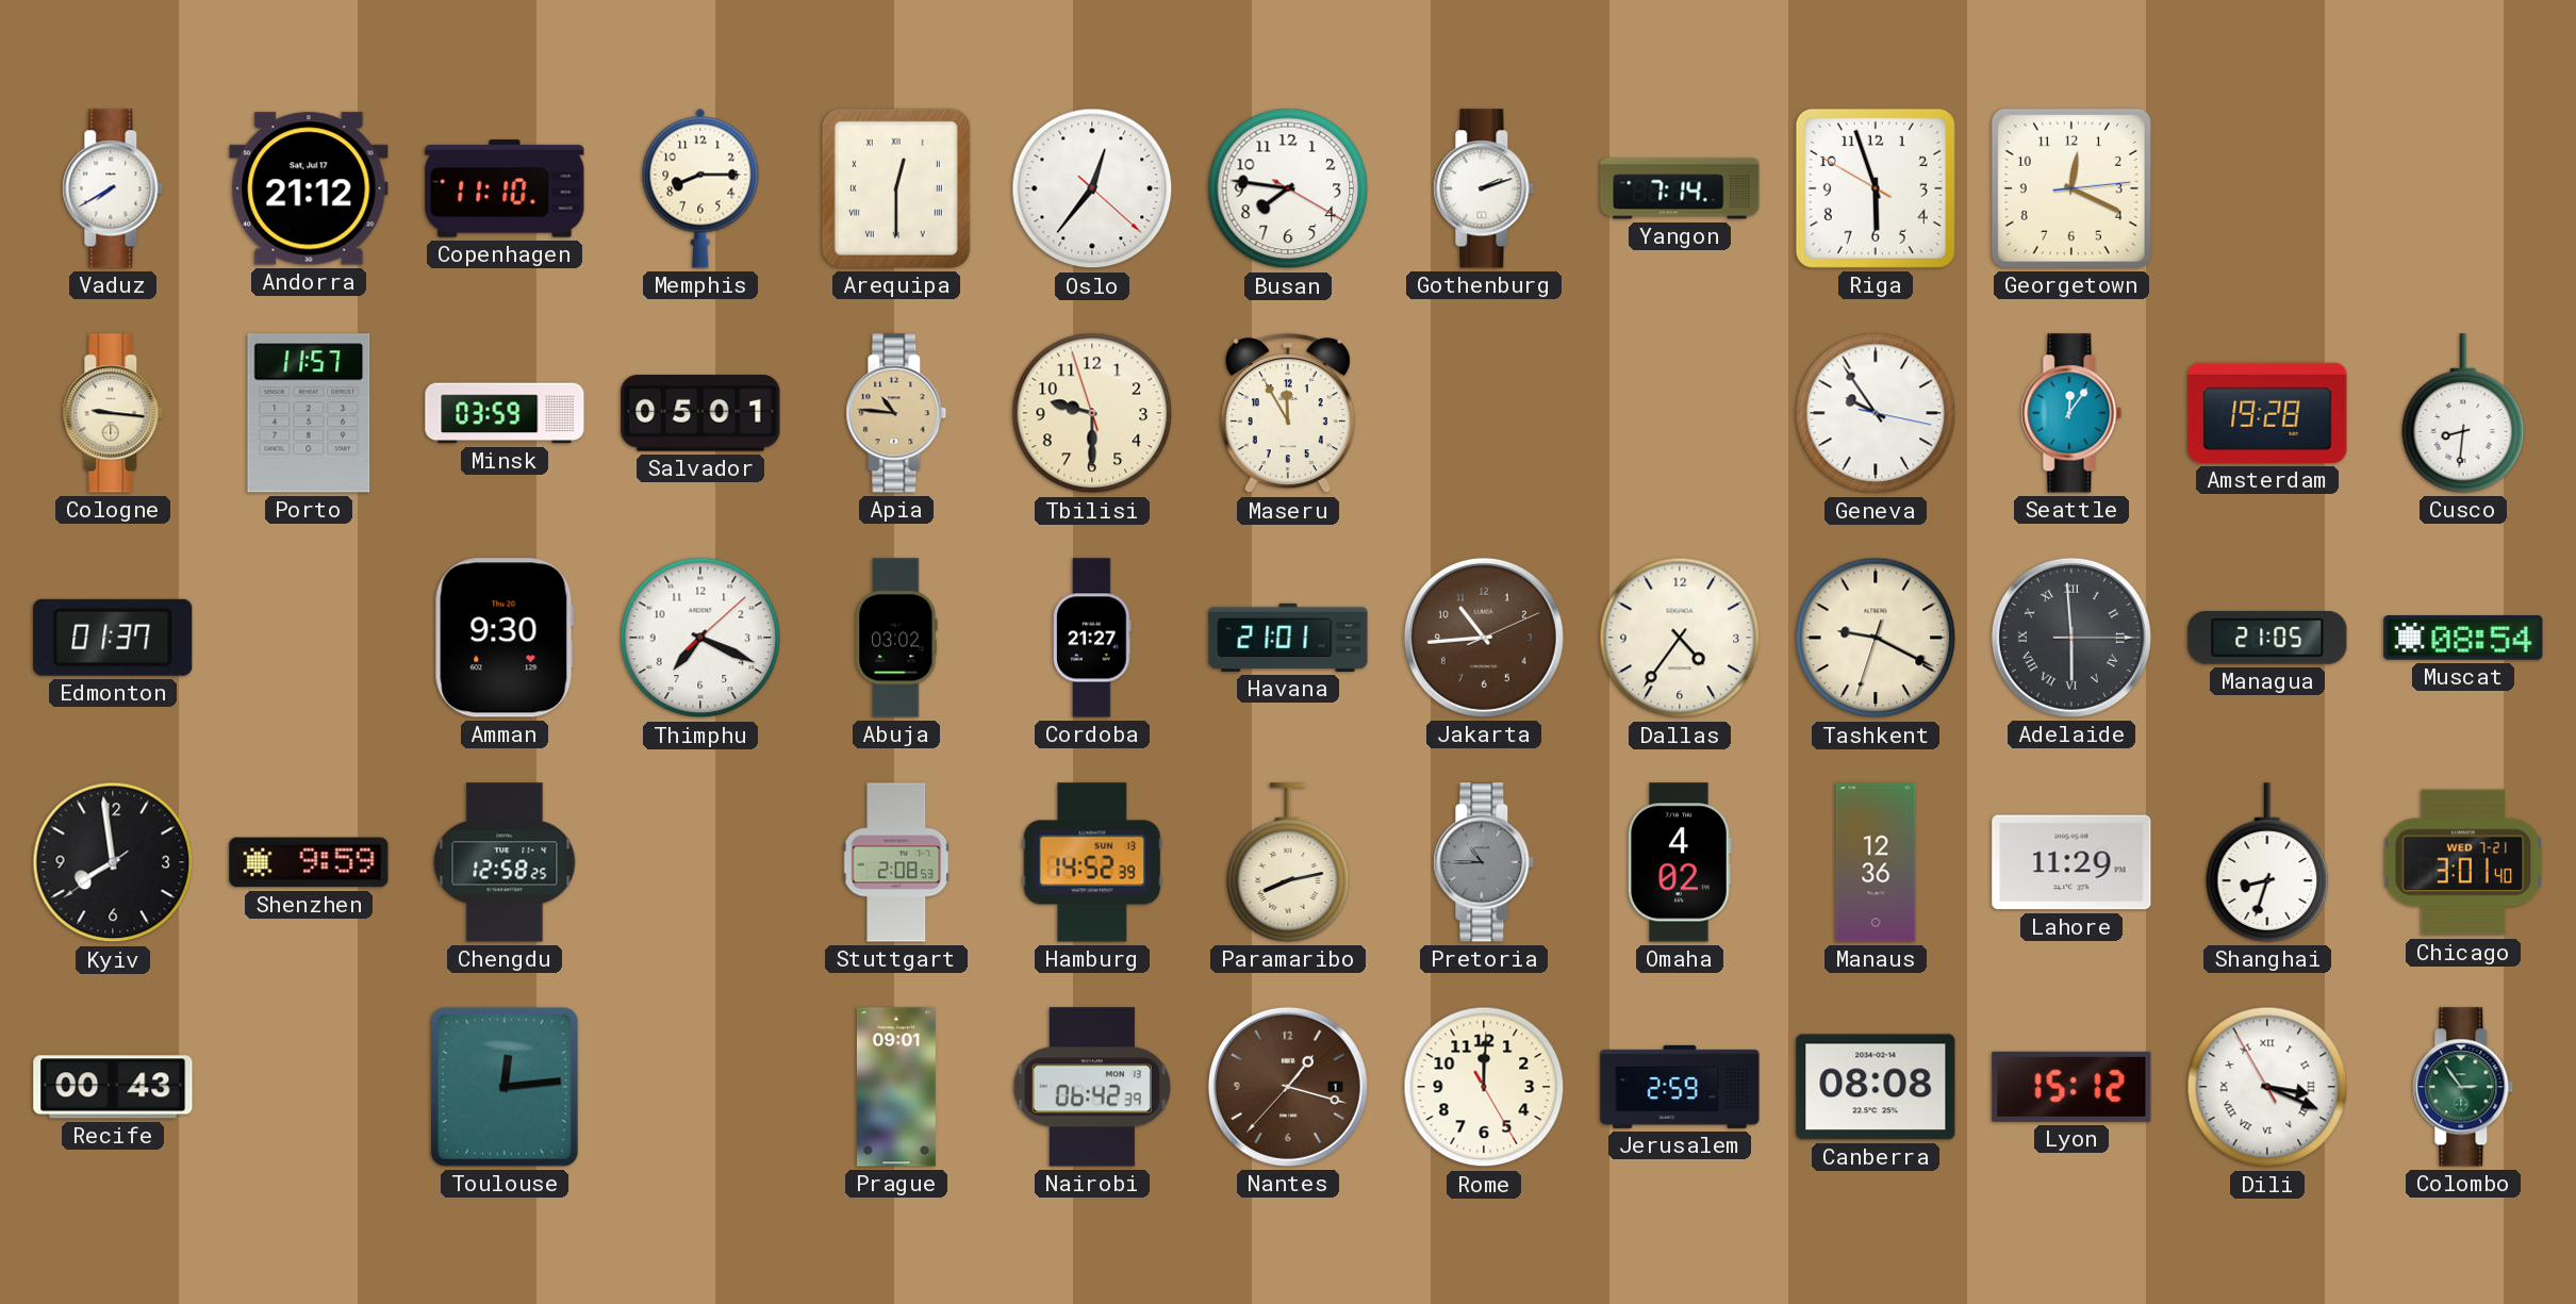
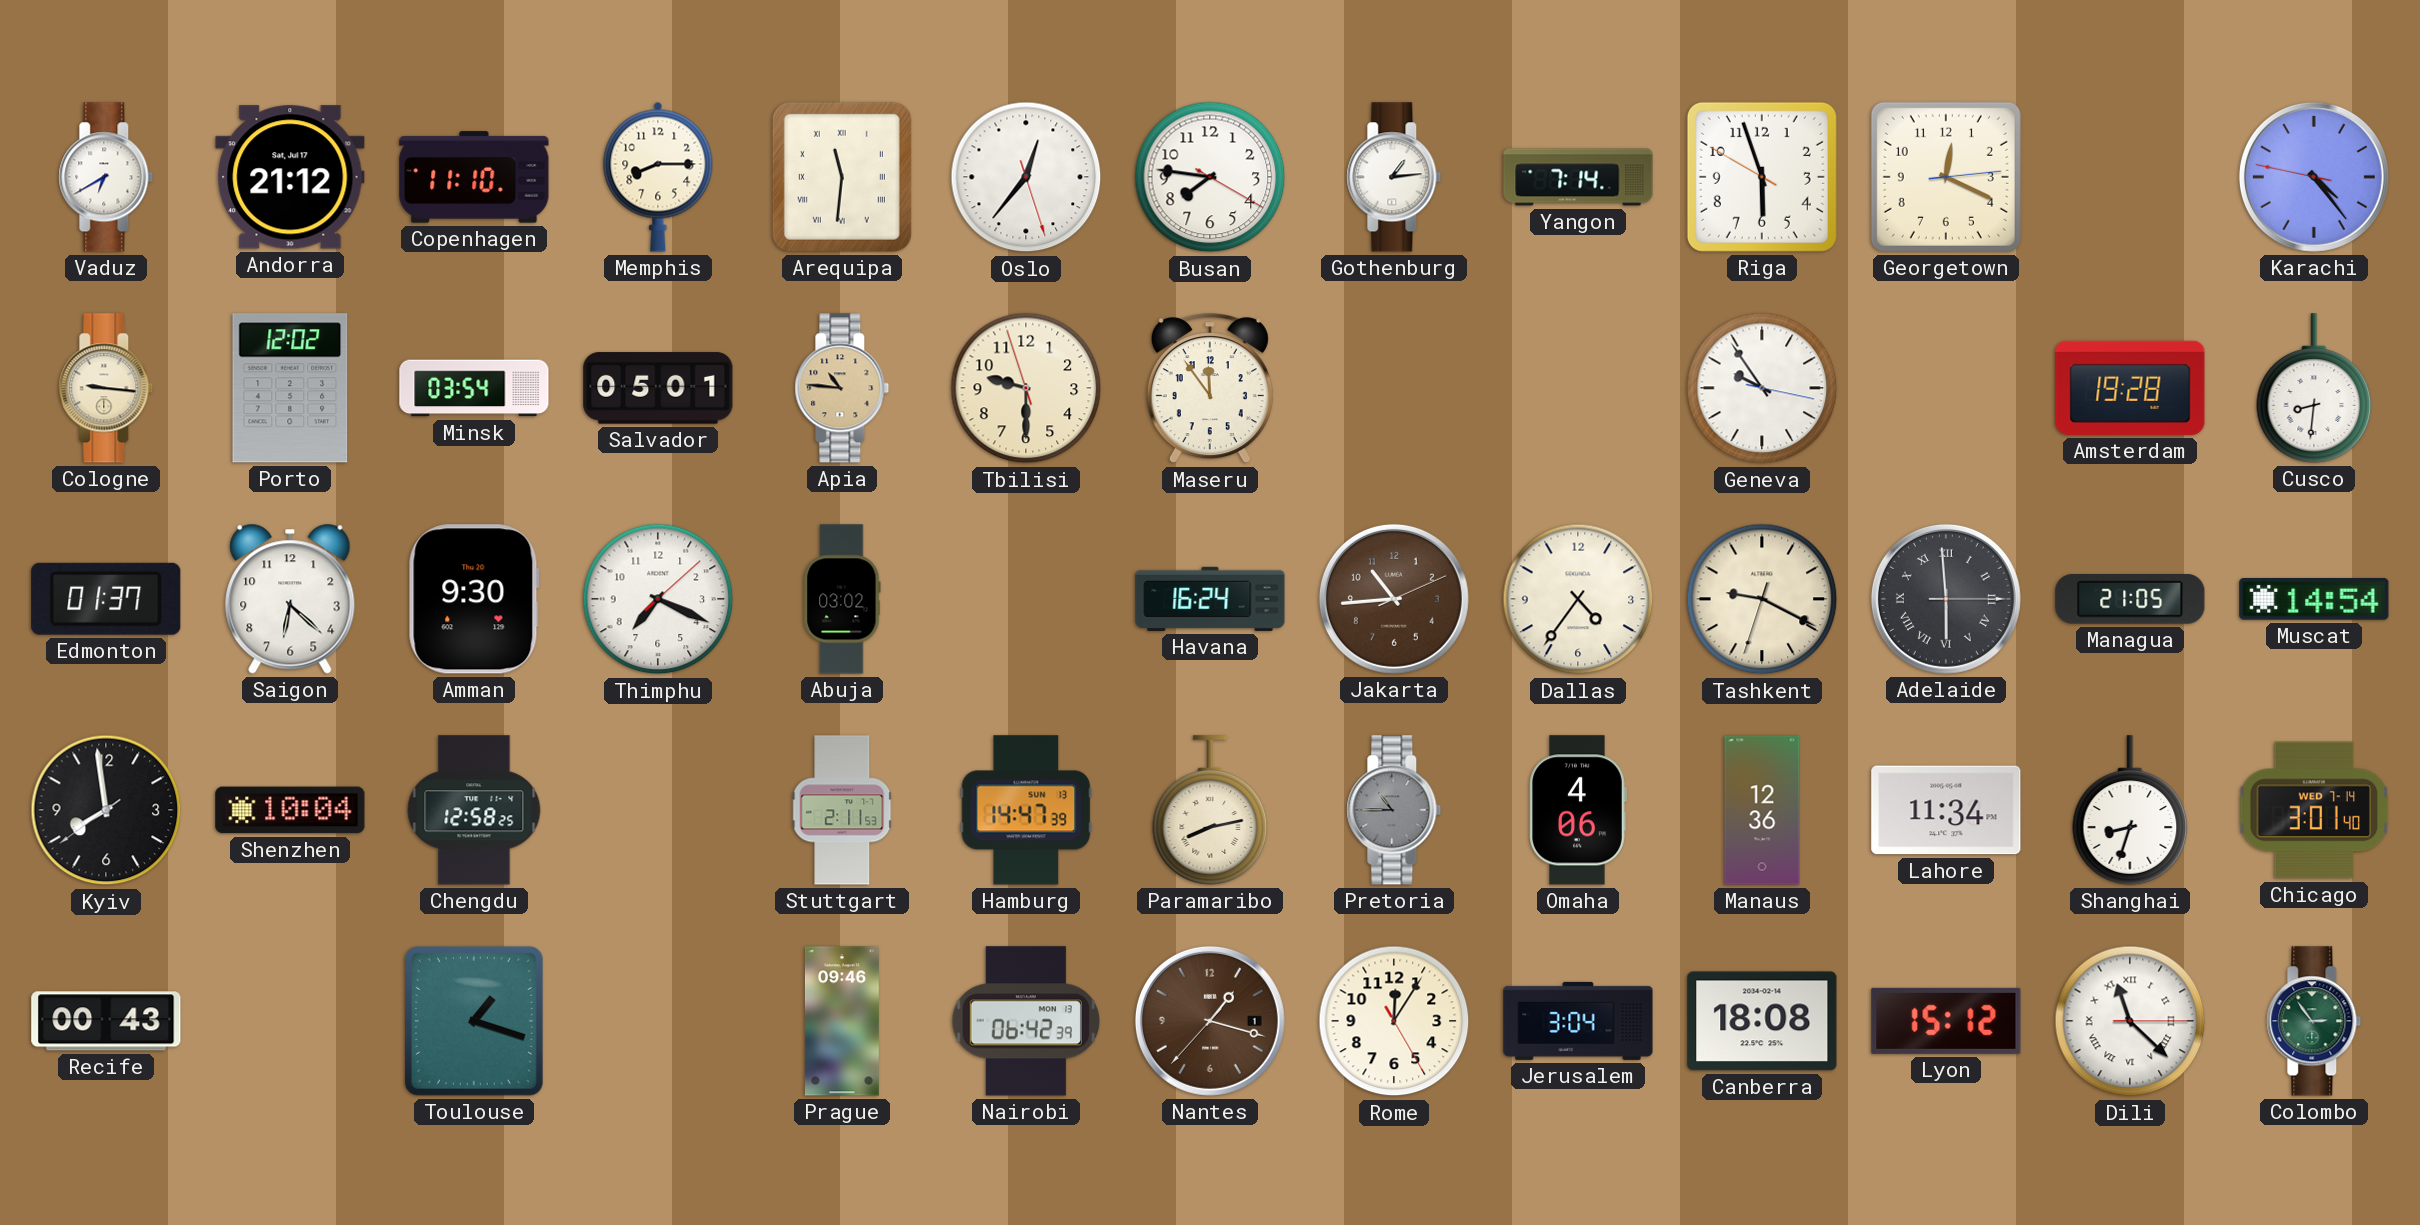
Vaduz: 7:40 -> 6:40 (106, 177)
Arequipa: 12:30 -> 11:31 (842, 177)
Oslo: 12:36:22 -> 12:36:27 (1026, 177)
Gothenburg: 2:12 -> 1:14 (1394, 177)
Karachi: none -> 4:23 (2314, 177)
Porto: 11:57 -> 12:02 (290, 388)
Minsk: 03:59 -> 03:54 (474, 388)
Maseru: 11:55 -> 11:54 (1210, 389)
Seattle: 12:06 -> none (2071, 413)
Saigon: none -> 6:22 (290, 599)
Cordoba: 21:27 -> none (1092, 638)
Havana: 21:01 -> 16:24 (1210, 599)
Muscat: 08:54 -> 14:54 (2314, 600)
Shenzhen: 9:59 -> 10:04 (290, 810)
Stuttgart: 2:08 -> 2:11 (843, 810)
Hamburg: 14:52 -> 14:47 (1026, 810)
Omaha: 4:02 -> 4:06 (1578, 810)
Lahore: 11:29 -> 11:34 (1946, 810)
Chicago date: WED 7-21 -> WED 7-14 (2314, 810)
Toulouse: 12:14 -> 1:18 (474, 1021)
Prague: 09:01 -> 09:46 (842, 1021)
Rome: 12:00 -> 12:05 (1394, 1021)
Jerusalem: 2:59 -> 3:04 (1578, 1021)
Canberra: 08:08 -> 18:08 (1762, 1021)
Dili: 3:18 -> 11:22 (2130, 1021)
